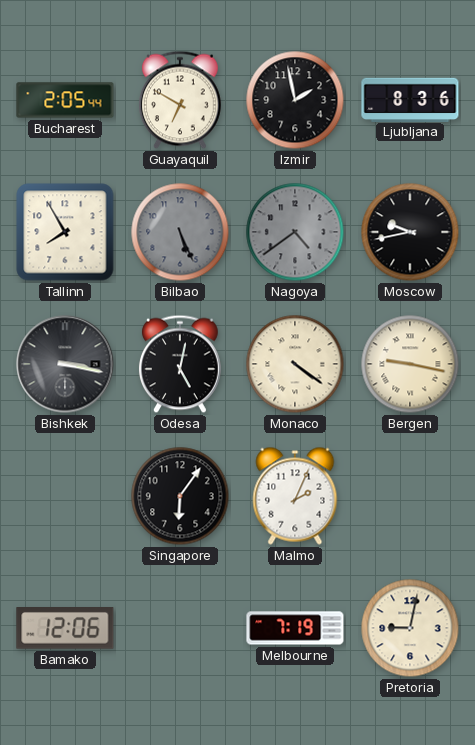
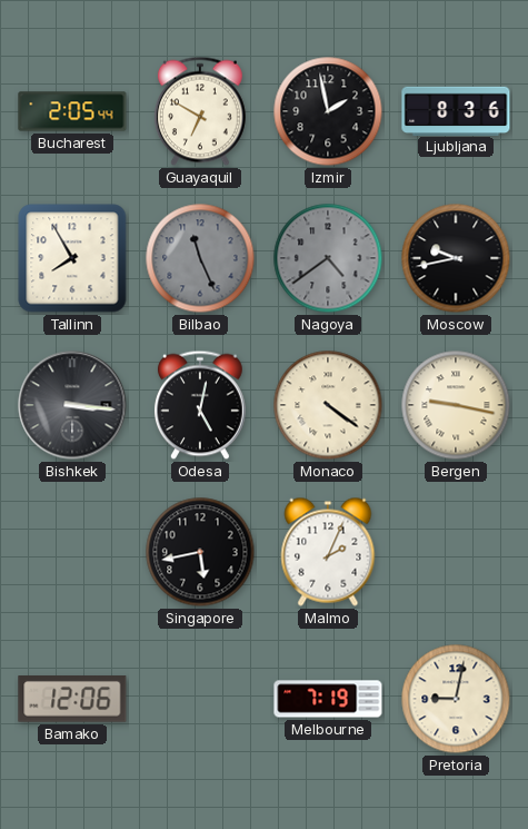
Bilbao: 5:26 -> 11:26 (200, 258)
Bishkek: 3:17 -> 3:16 (72, 405)
Singapore: 6:06 -> 5:43 (200, 552)
